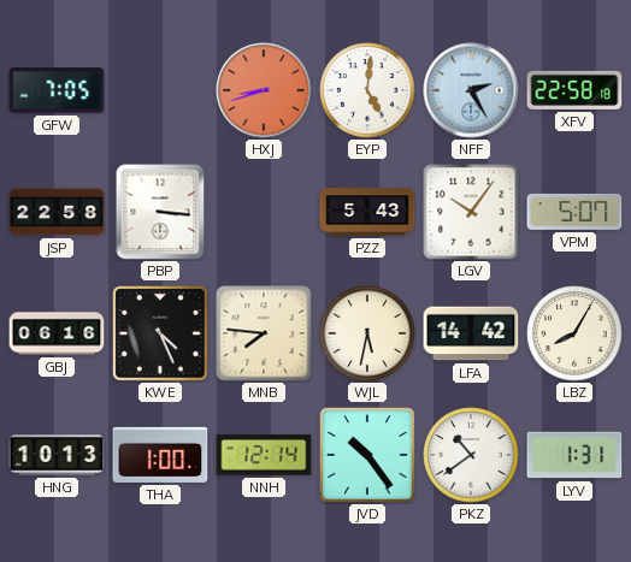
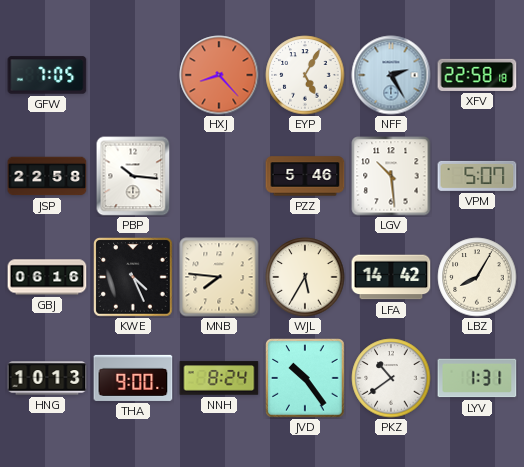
HXJ: 8:42 -> 8:23 (219, 75)
EYP: 5:01 -> 5:05 (305, 75)
PBP: 3:16 -> 10:16 (133, 176)
PZZ: 5:43 -> 5:46 (305, 176)
LGV: 10:06 -> 10:29 (391, 176)
WJL: 5:32 -> 5:35 (305, 277)
THA: 1:00 -> 9:00 (133, 378)
NNH: 12:14 -> 8:24 (219, 378)
